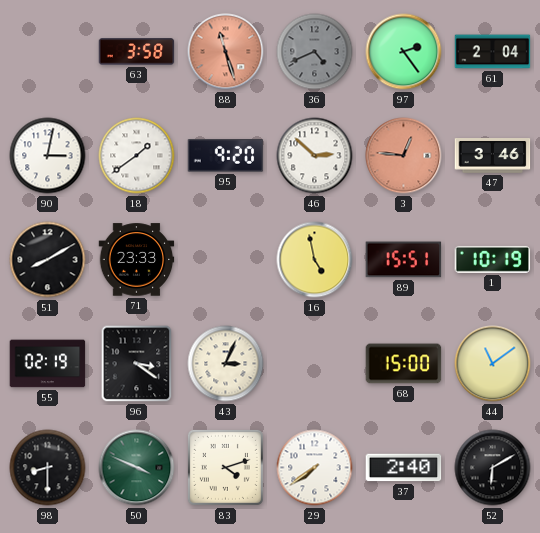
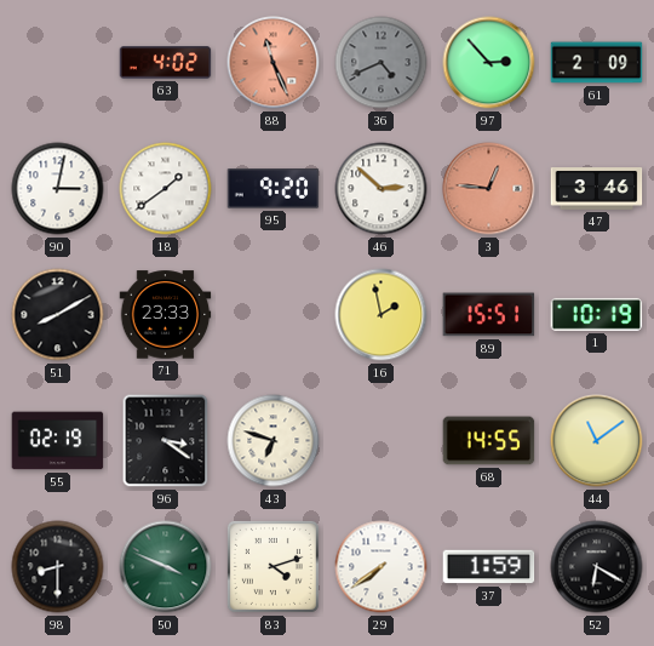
63: 3:58 -> 4:02 (166, 63)
88: 11:27 -> 11:26 (274, 63)
97: 2:24 -> 2:53 (489, 63)
61: 2:04 -> 2:09 (597, 63)
16: 4:58 -> 1:58 (381, 315)
43: 3:04 -> 6:48 (274, 441)
68: 15:00 -> 14:55 (489, 441)
37: 2:40 -> 1:59 (489, 567)
52: 6:10 -> 6:20 (597, 567)
